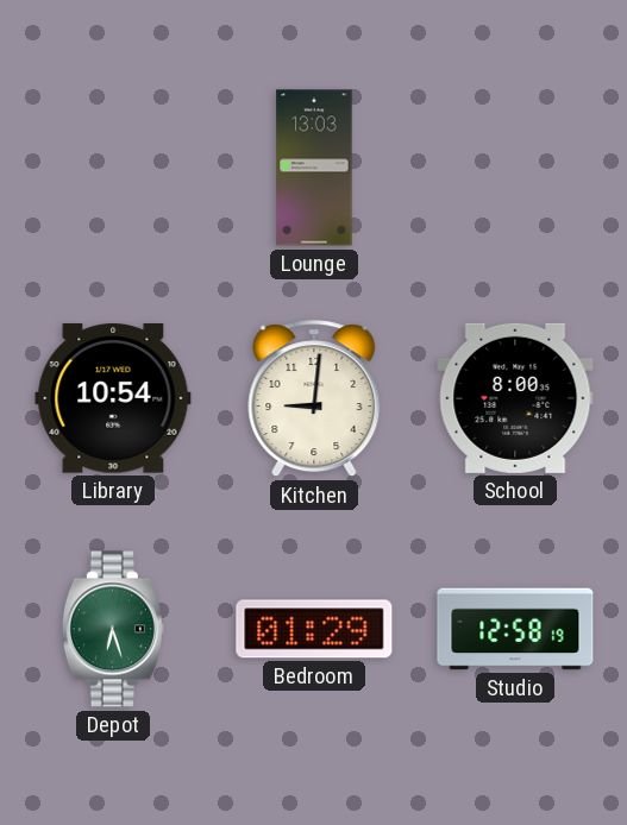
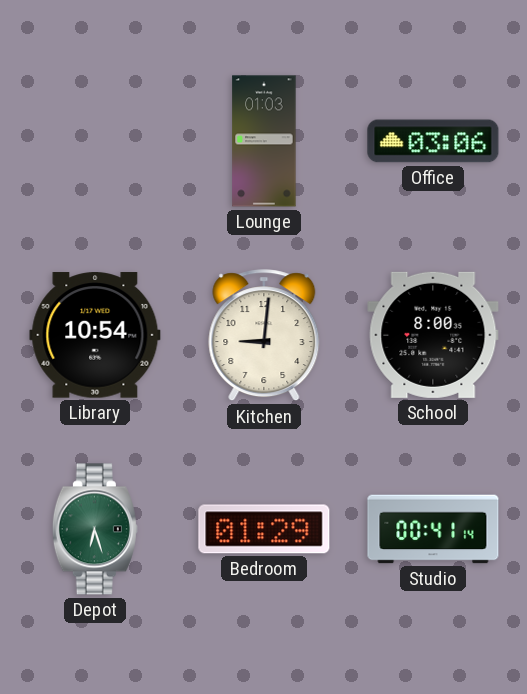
Lounge: 13:03 -> 01:03 (264, 141)
Office: none -> 03:06 (433, 141)
Studio: 12:58 -> 00:41 (433, 529)
